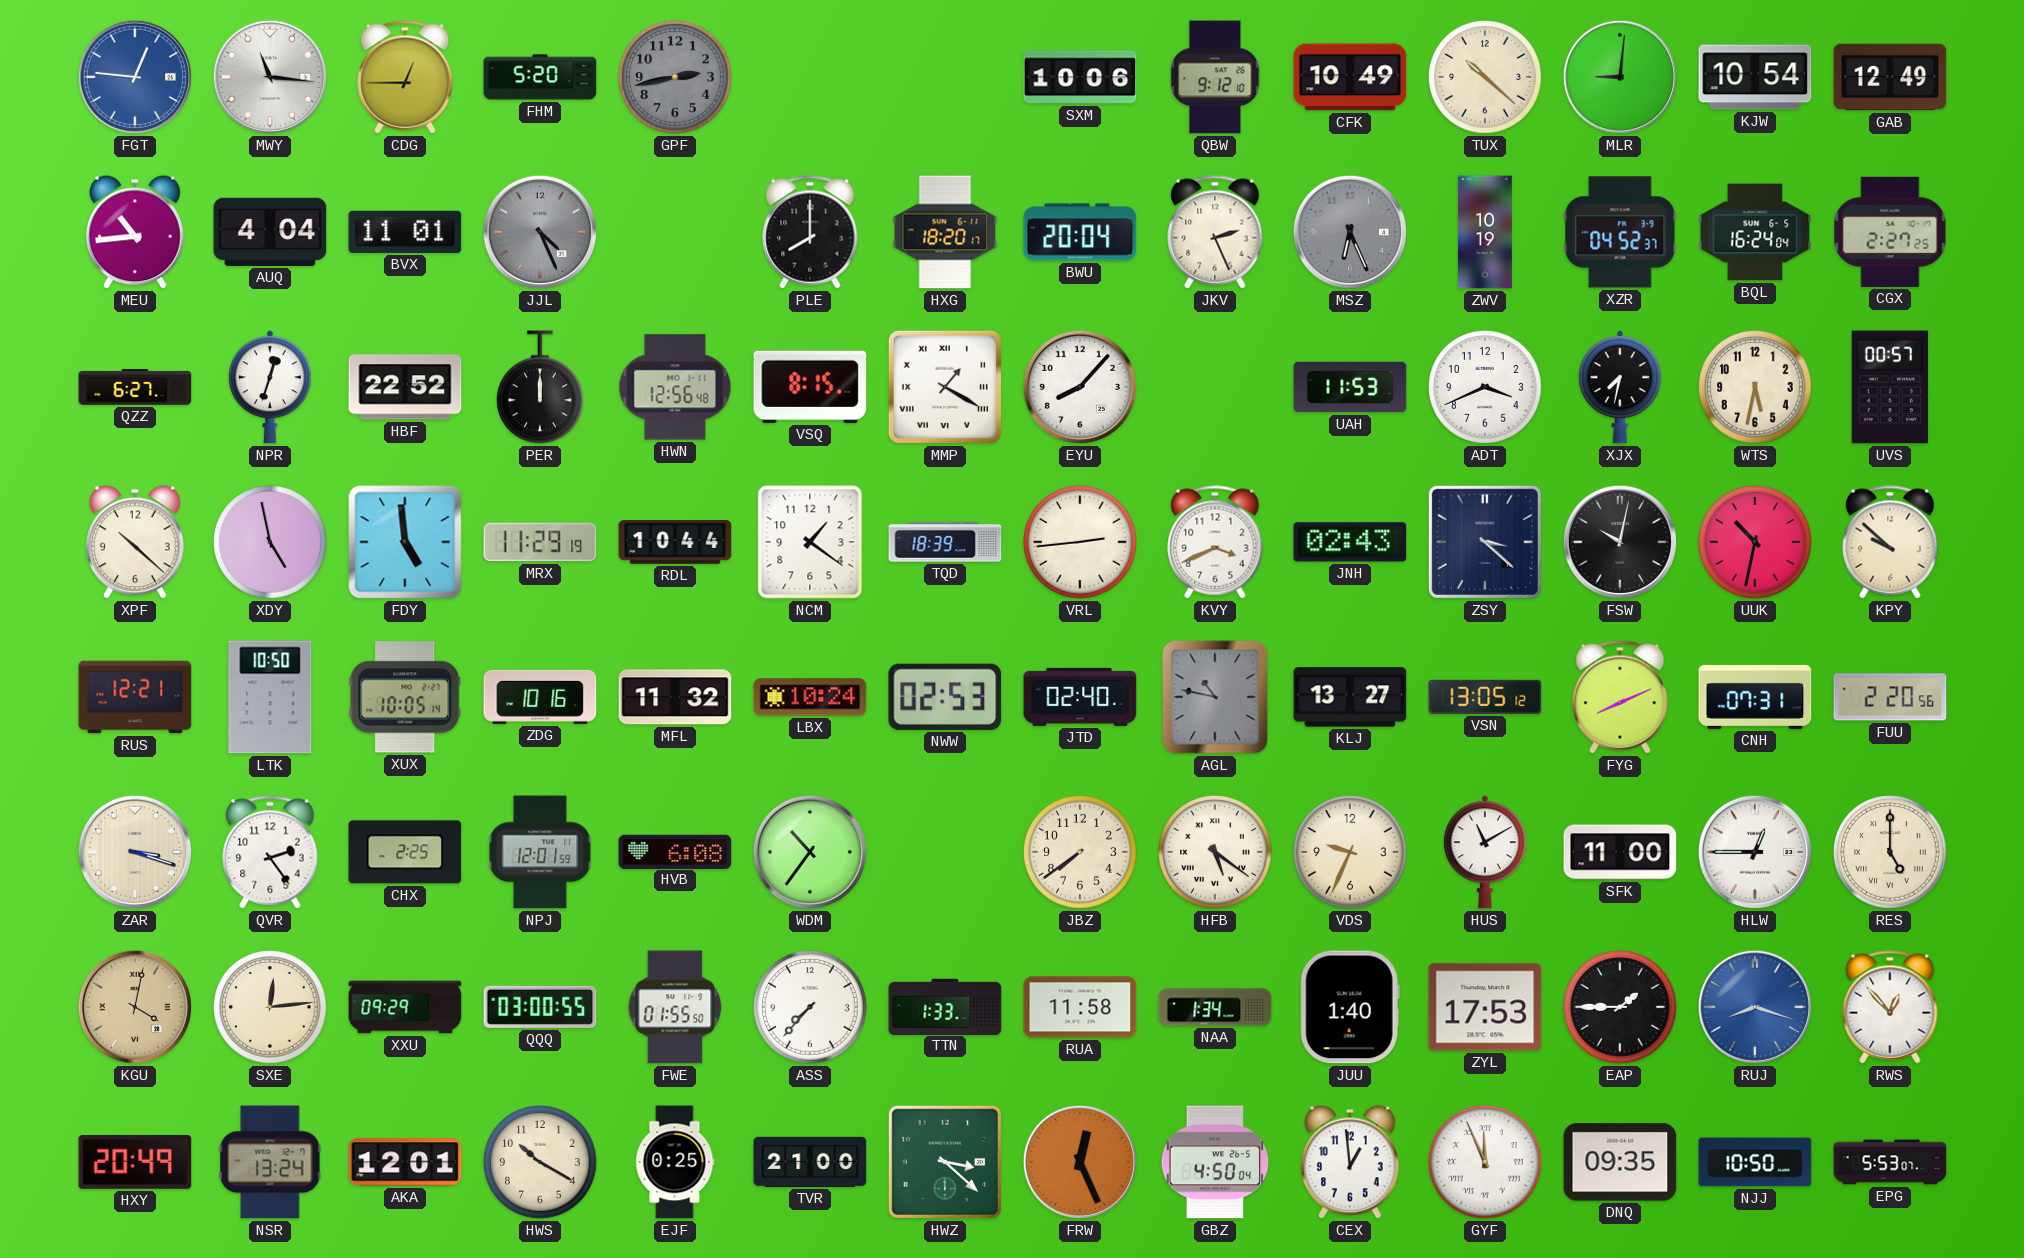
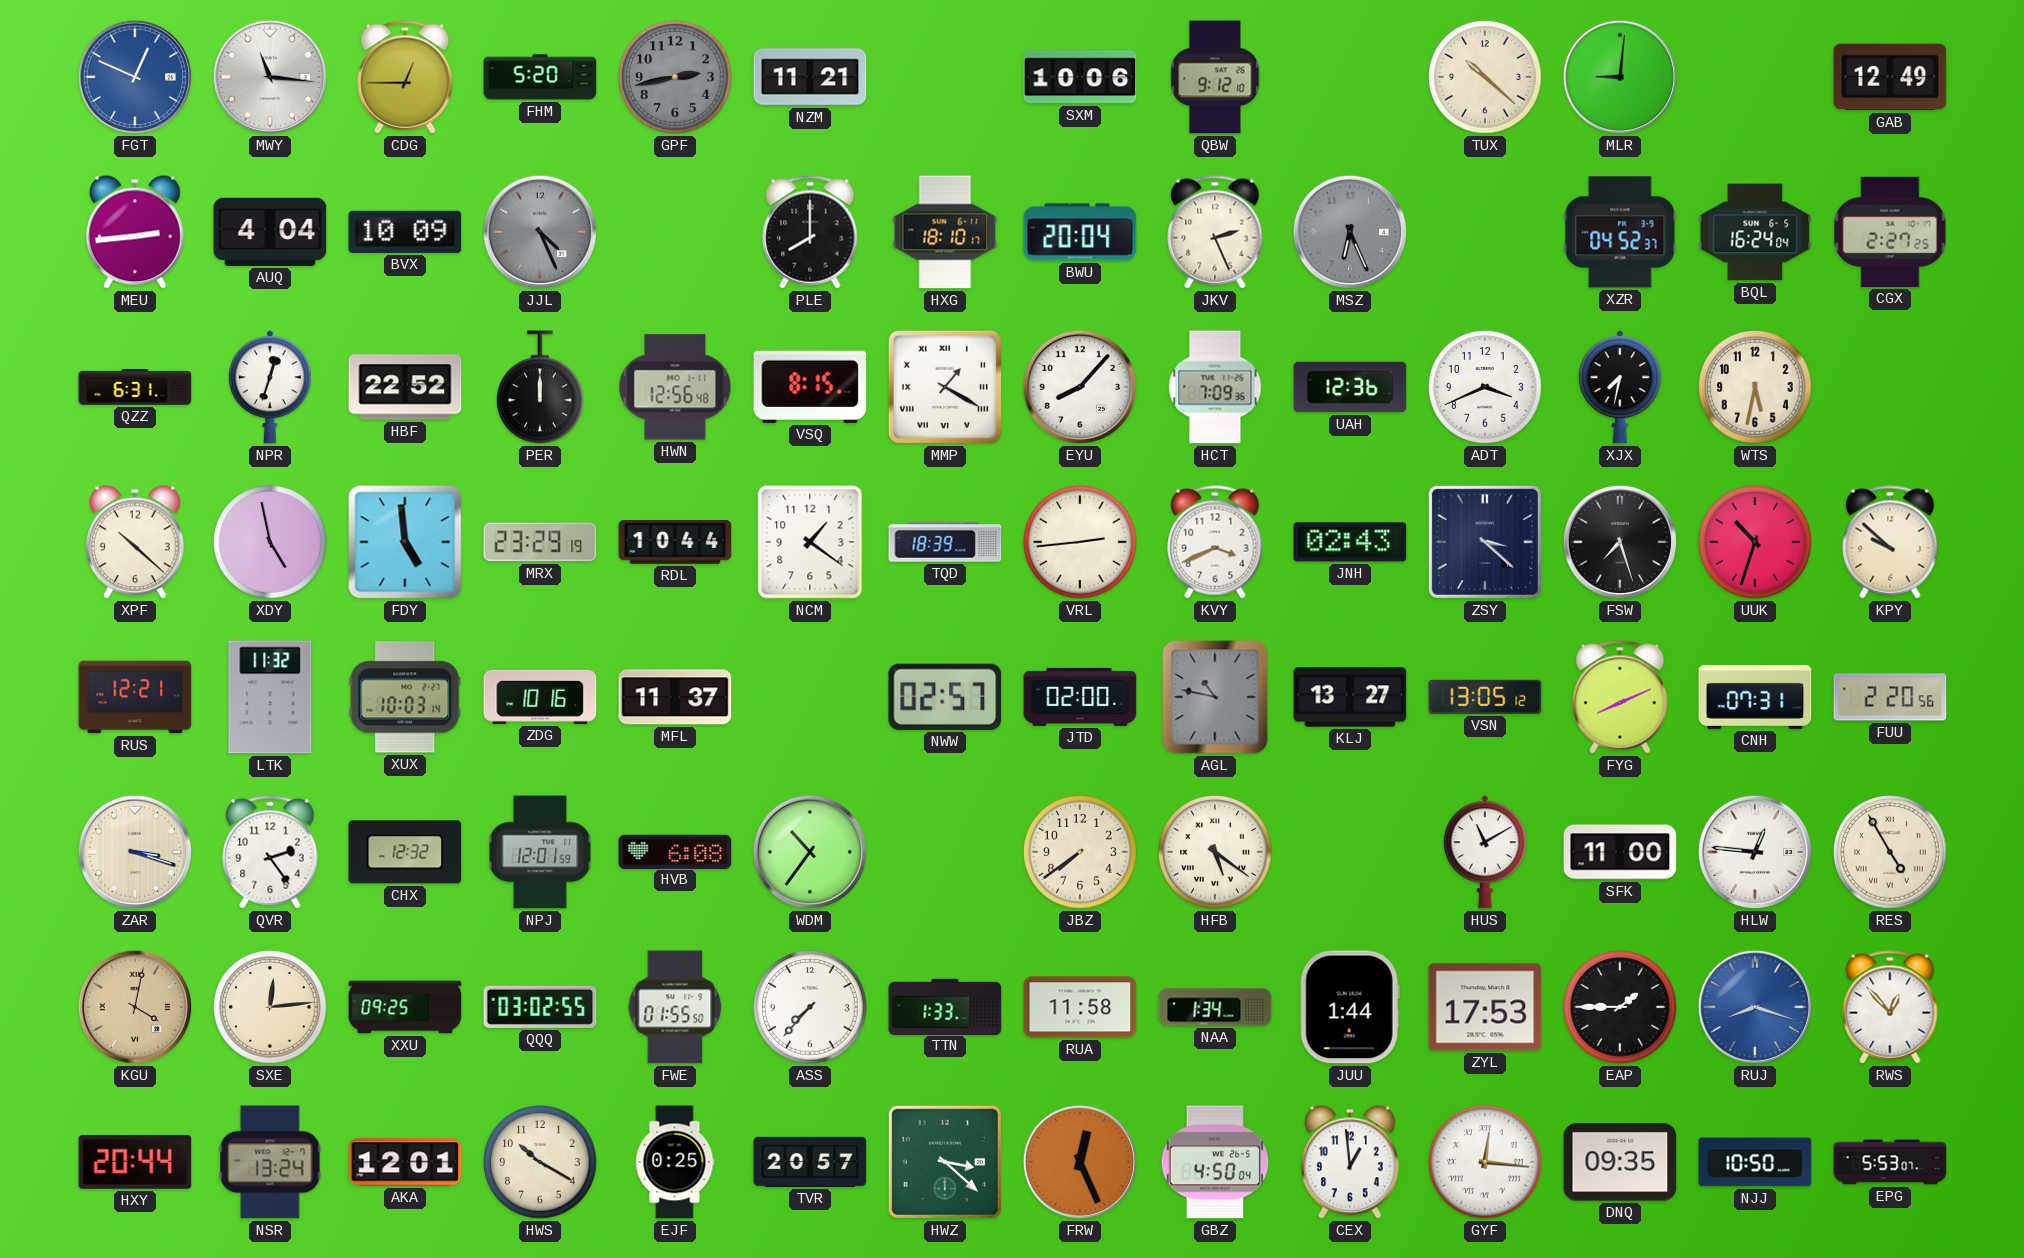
FGT: 12:46 -> 12:49 (135, 77)
NZM: none -> 11:21 (810, 77)
CFK: 10:49 -> none (1350, 77)
KJW: 10:54 -> none (1755, 77)
MEU: 10:44 -> 2:44 (135, 232)
BVX: 11:01 -> 10:09 (405, 232)
HXG: 18:20 -> 18:10 (945, 232)
ZWV: 10:19 -> none (1485, 232)
QZZ: 6:27 -> 6:31 (135, 387)
HCT: none -> 7:09 (1215, 387)
UAH: 11:53 -> 12:36 (1350, 387)
UVS: 00:57 -> none (1890, 387)
MRX: 11:29 -> 23:29 (540, 542)
FSW: 10:02 -> 7:27 (1620, 542)
UUK: 10:32 -> 10:33 (1755, 542)
LTK: 10:50 -> 11:32 (270, 697)
XUX: 10:05 -> 10:03 (405, 697)
MFL: 11:32 -> 11:37 (675, 697)
LBX: 10:24 -> none (810, 697)
NWW: 02:53 -> 02:57 (945, 697)
JTD: 02:40 -> 02:00 (1080, 697)
CHX: 2:25 -> 12:32 (405, 852)
VDS: 9:34 -> none (1350, 852)
HLW: 12:45 -> 12:46 (1755, 852)
RES: 5:00 -> 4:55 (1890, 852)
XXU: 09:29 -> 09:25 (405, 1007)
QQQ: 03:00 -> 03:02 (540, 1007)
JUU: 1:40 -> 1:44 (1350, 1007)
HXY: 20:49 -> 20:44 (135, 1163)
TVR: 21:00 -> 20:57 (810, 1162)
GYF: 11:56 -> 12:16 (1485, 1162)
